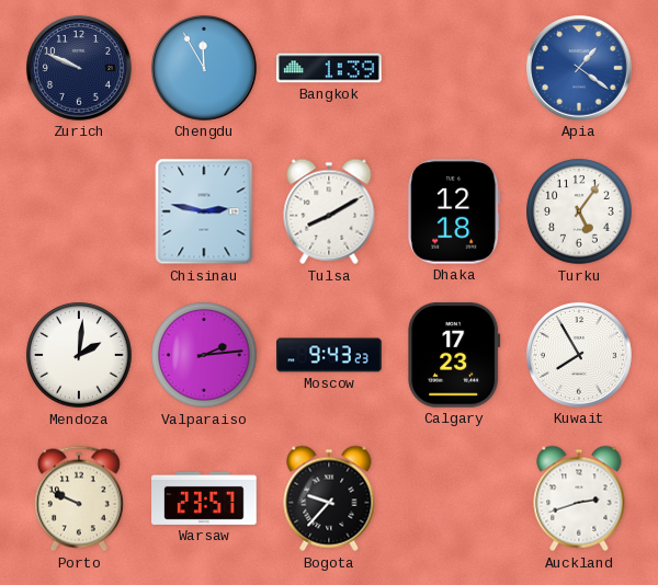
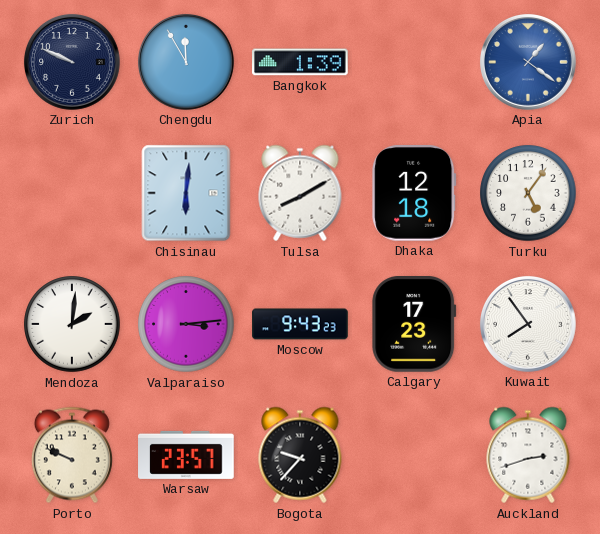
Chisinau: 2:47 -> 6:01 (186, 193)
Valparaiso: 2:14 -> 3:14 (186, 324)
Kuwait: 7:55 -> 7:54 (528, 324)
